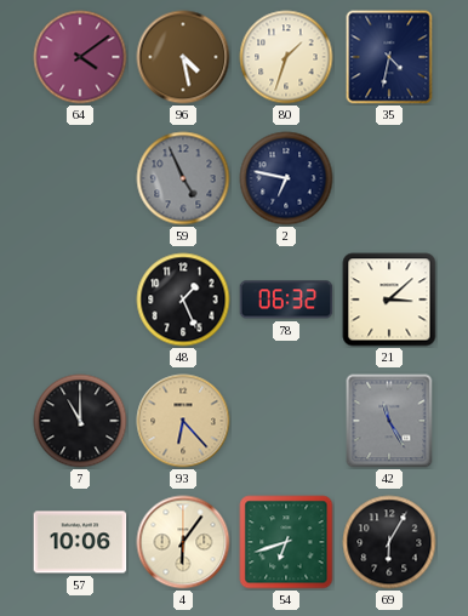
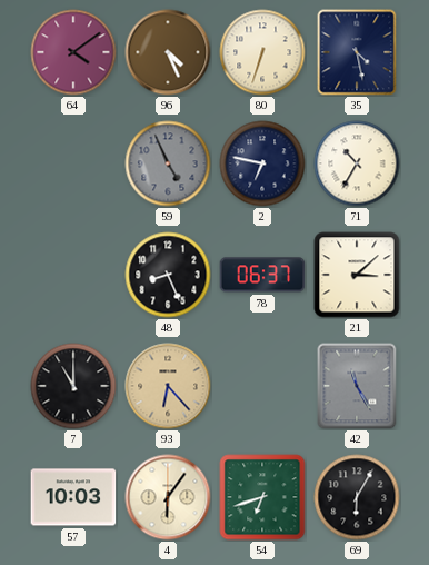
96: 4:28 -> 4:26 (168, 52)
80: 1:33 -> 6:33 (262, 52)
35: 4:32 -> 4:28 (357, 52)
71: none -> 10:35 (357, 163)
48: 1:26 -> 8:26 (168, 275)
78: 06:32 -> 06:37 (262, 275)
57: 10:06 -> 10:03 (73, 497)
